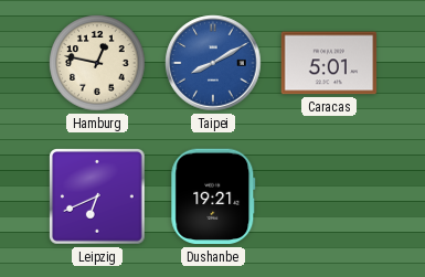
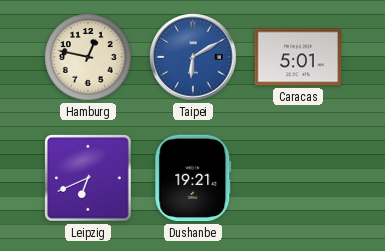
Taipei: 8:10 -> 6:10 (193, 57)
